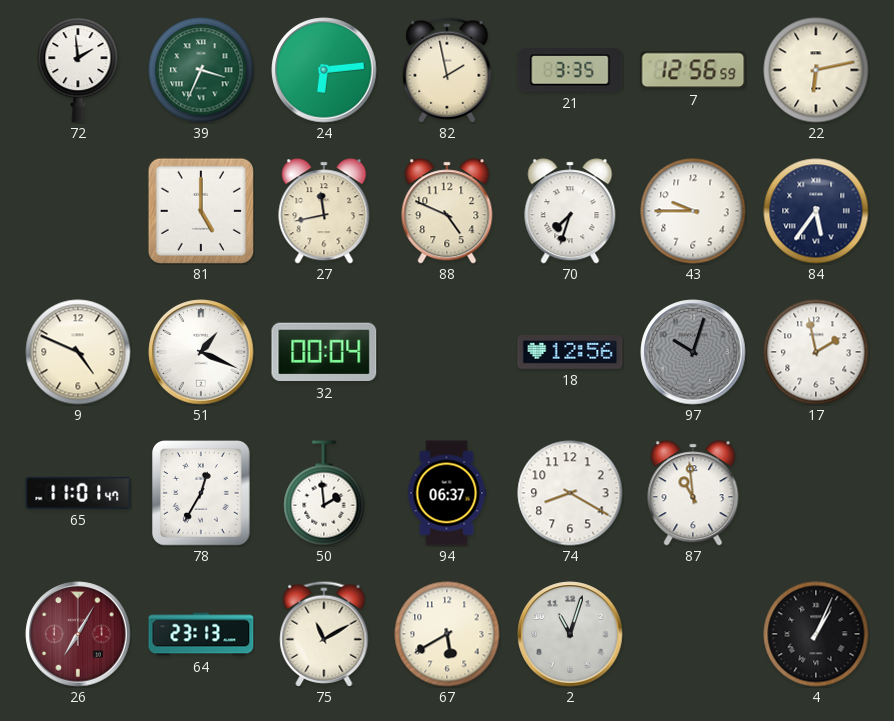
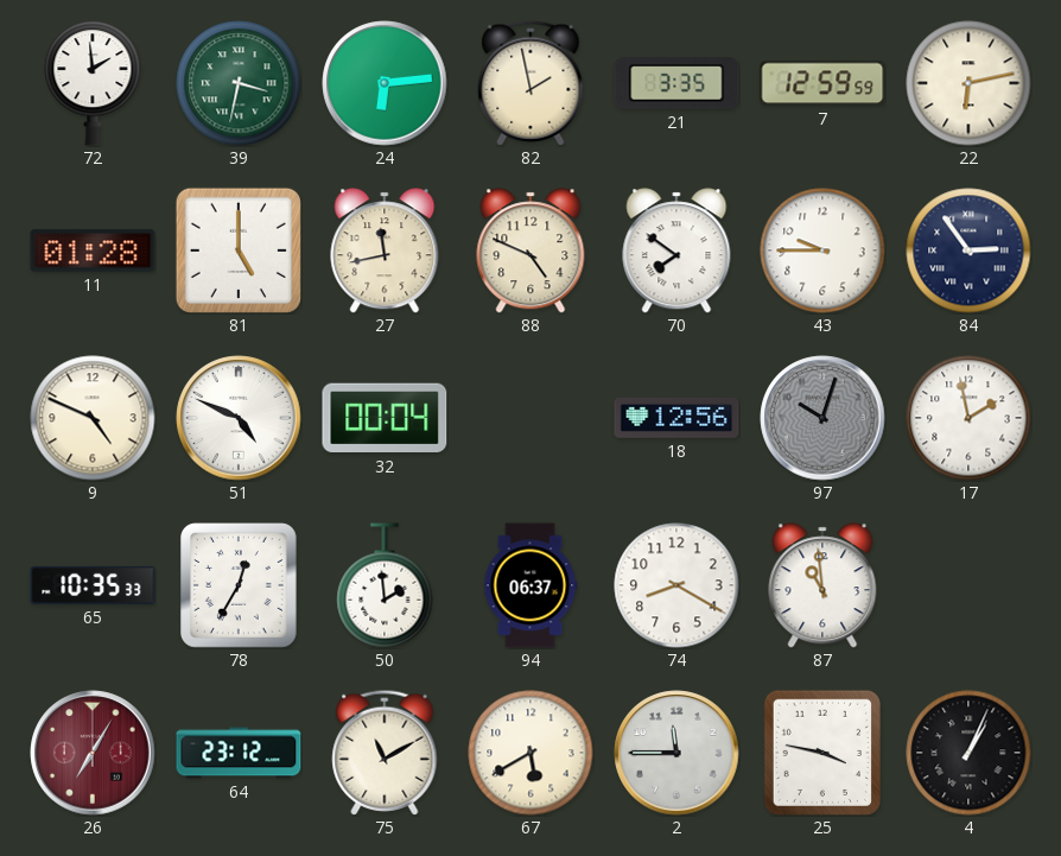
39: 3:34 -> 3:32 (239, 83)
7: 12:56 -> 12:59 (822, 83)
11: none -> 01:28 (93, 251)
70: 7:33 -> 7:51 (676, 251)
84: 5:36 -> 2:54 (968, 251)
51: 1:19 -> 4:49 (239, 418)
65: 11:01 -> 10:35 (93, 585)
64: 23:13 -> 23:12 (239, 753)
2: 11:03 -> 11:45 (676, 753)
25: none -> 3:47 (821, 752)
